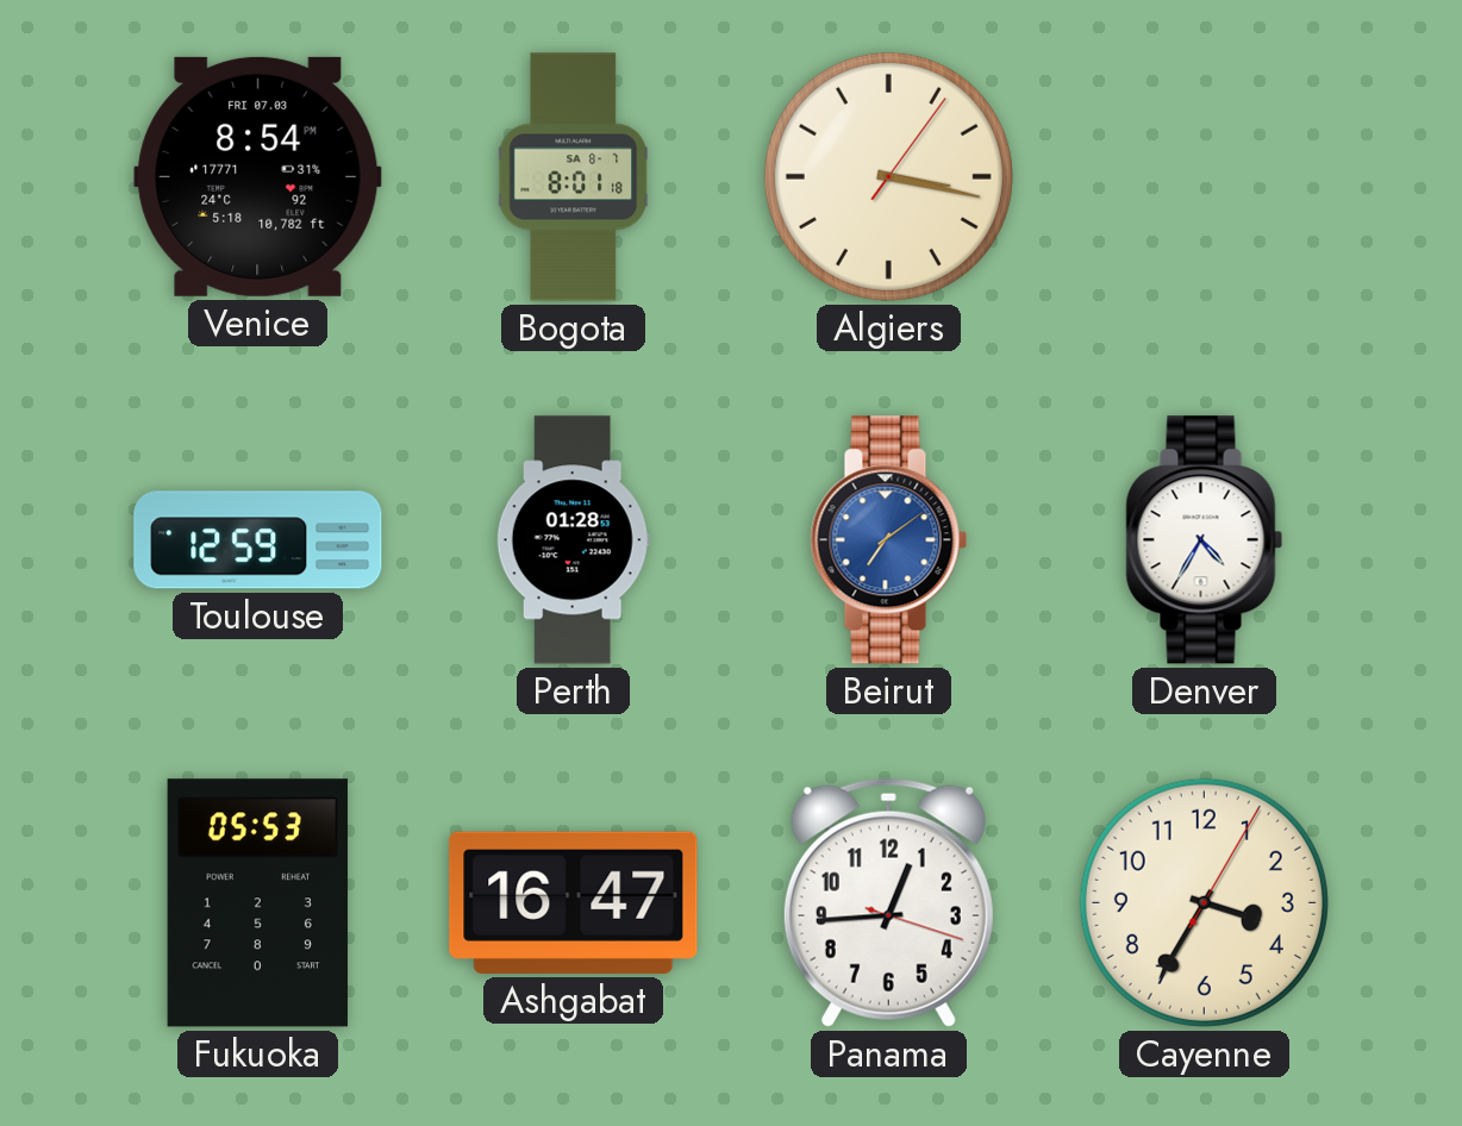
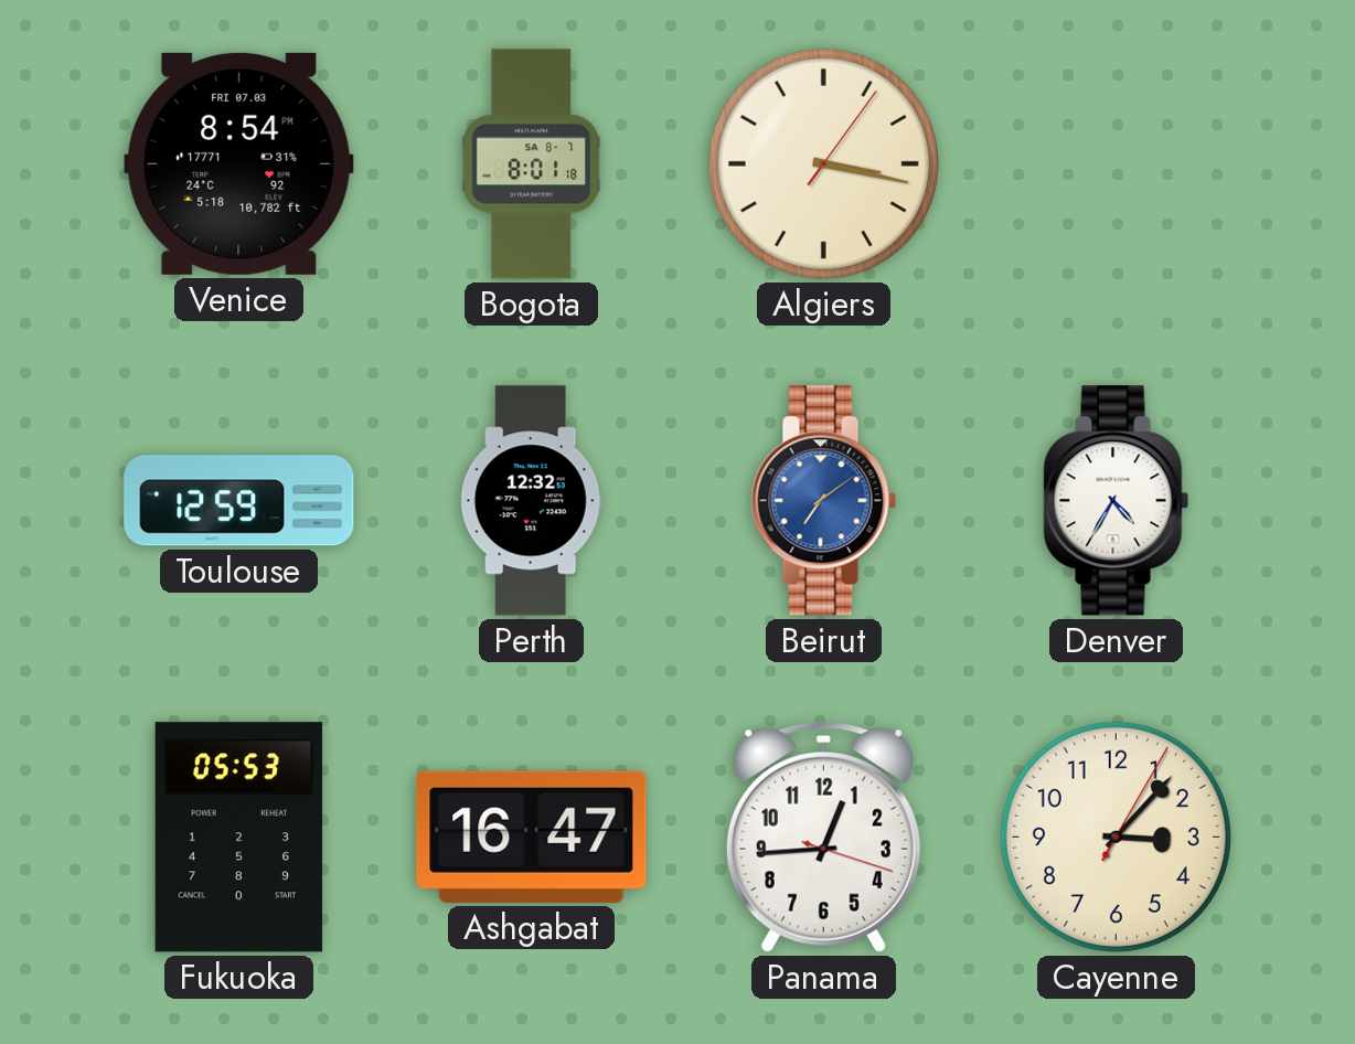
Perth: 01:28 -> 12:32 (531, 501)
Cayenne: 3:35 -> 3:07 (1116, 837)
